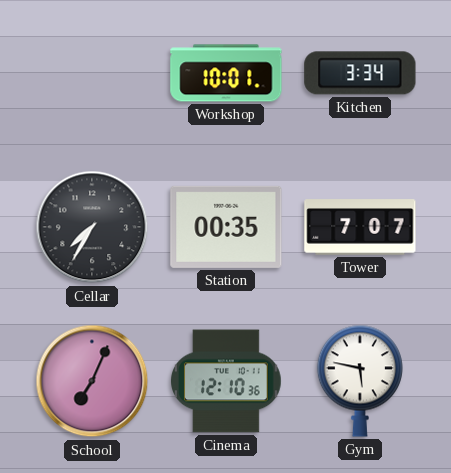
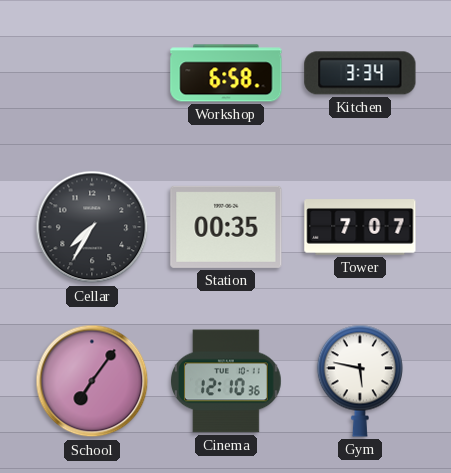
Workshop: 10:01 -> 6:58 (226, 73)
School: 7:04 -> 7:06 (92, 381)
